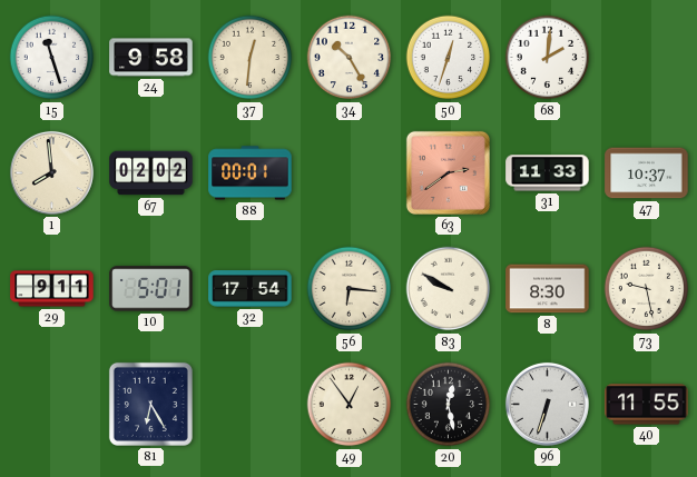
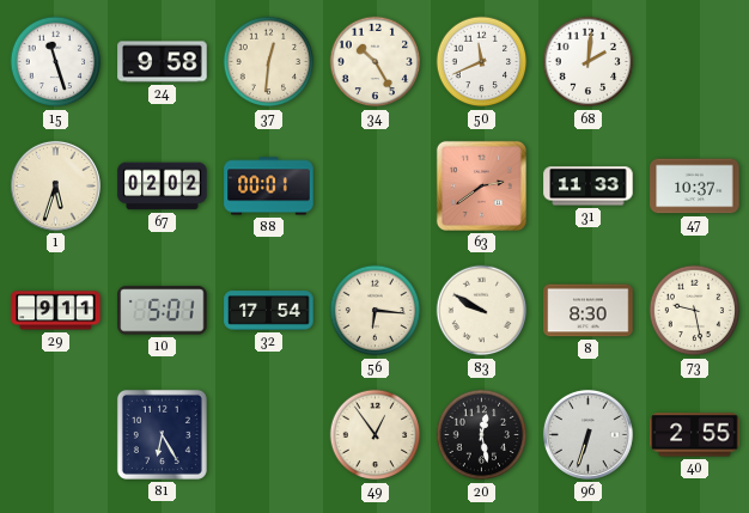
50: 12:33 -> 11:41 (482, 62)
1: 7:59 -> 5:33 (55, 185)
40: 11:55 -> 2:55 (695, 435)
